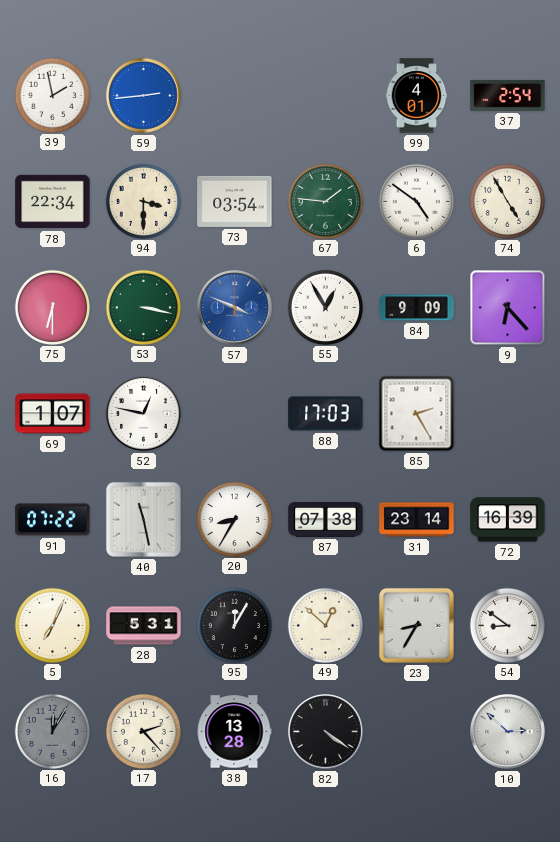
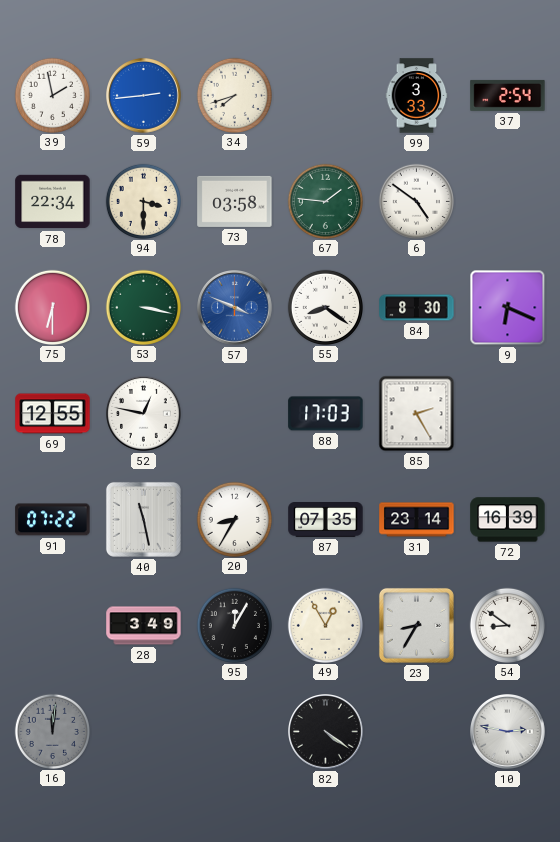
34: none -> 7:42 (234, 95)
99: 4:01 -> 3:33 (417, 96)
73: 03:54 -> 03:58 (235, 201)
74: 4:55 -> none (507, 201)
55: 12:55 -> 8:21 (325, 307)
84: 9:09 -> 8:30 (417, 308)
9: 6:23 -> 6:19 (508, 308)
69: 1:07 -> 12:55 (53, 414)
87: 07:38 -> 07:35 (326, 520)
5: 7:04 -> none (52, 625)
28: 5:31 -> 3:49 (144, 626)
49: 12:52 -> 12:55 (325, 625)
16: 12:05 -> 12:01 (52, 731)
17: 2:23 -> none (143, 731)
38: 13:28 -> none (234, 732)
10: 2:52 -> 2:47 (508, 732)
